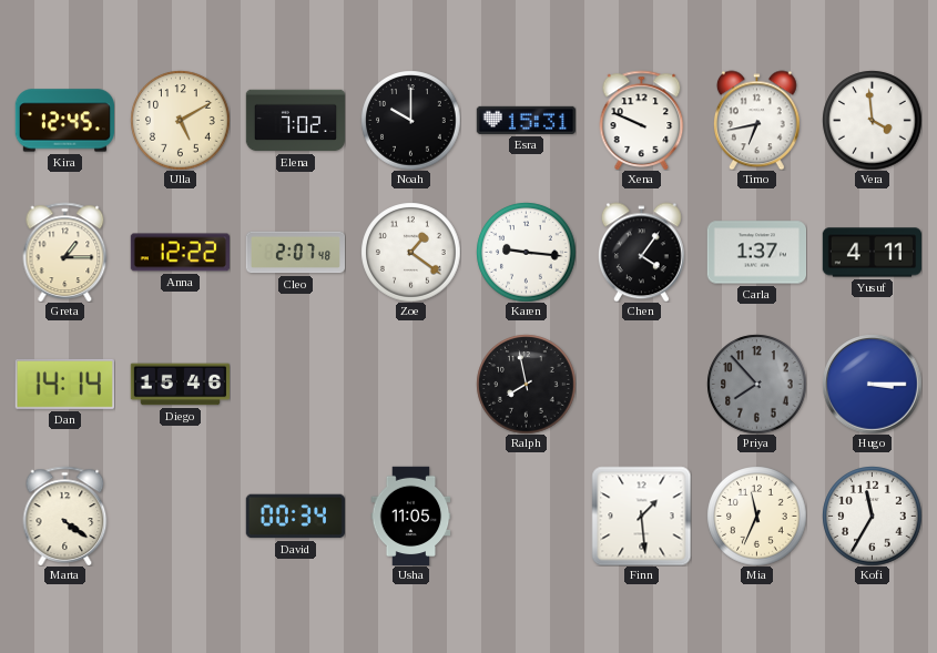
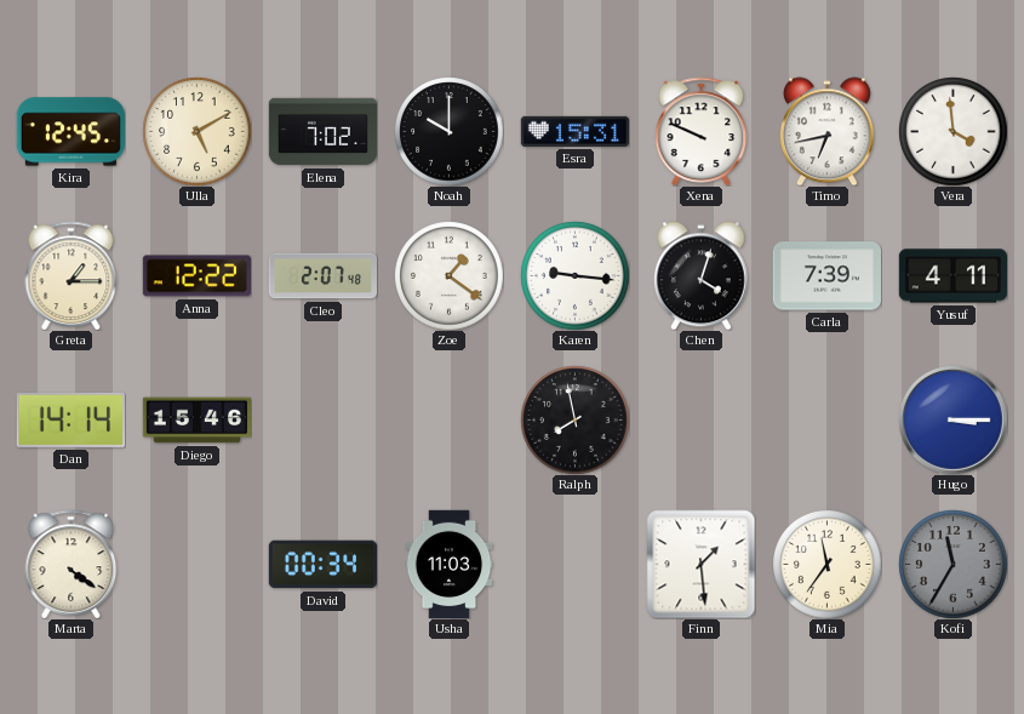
Chen: 4:06 -> 4:03 (700, 275)
Carla: 1:37 -> 7:39 (826, 276)
Priya: 7:53 -> none (756, 384)
Usha: 11:05 -> 11:03 (450, 564)
Mia: 11:34 -> 11:36 (826, 564)
Kofi dial: white -> grey (953, 564)
